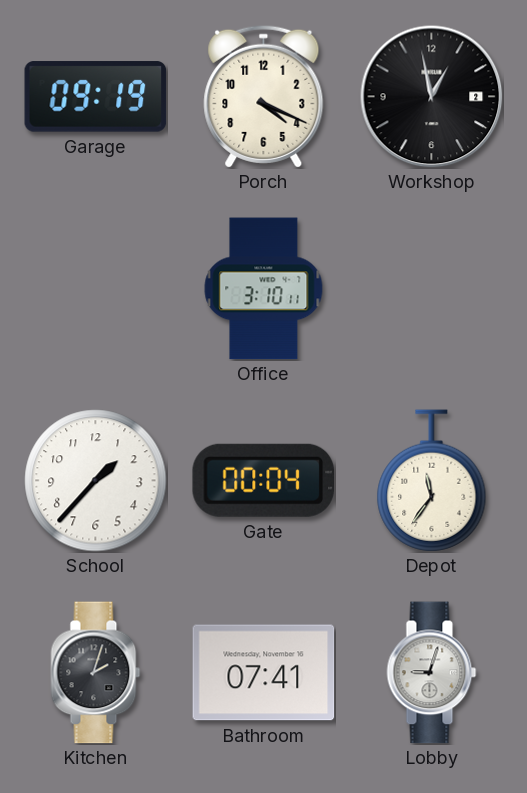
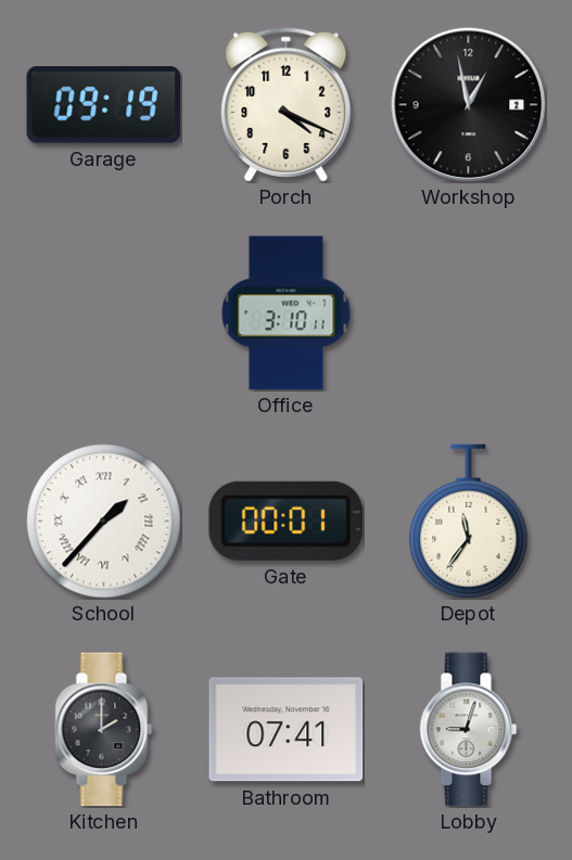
School numerals: Arabic -> Roman (104, 522)
Gate: 00:04 -> 00:01 (285, 521)
Kitchen: 2:03 -> 2:00 (104, 730)
